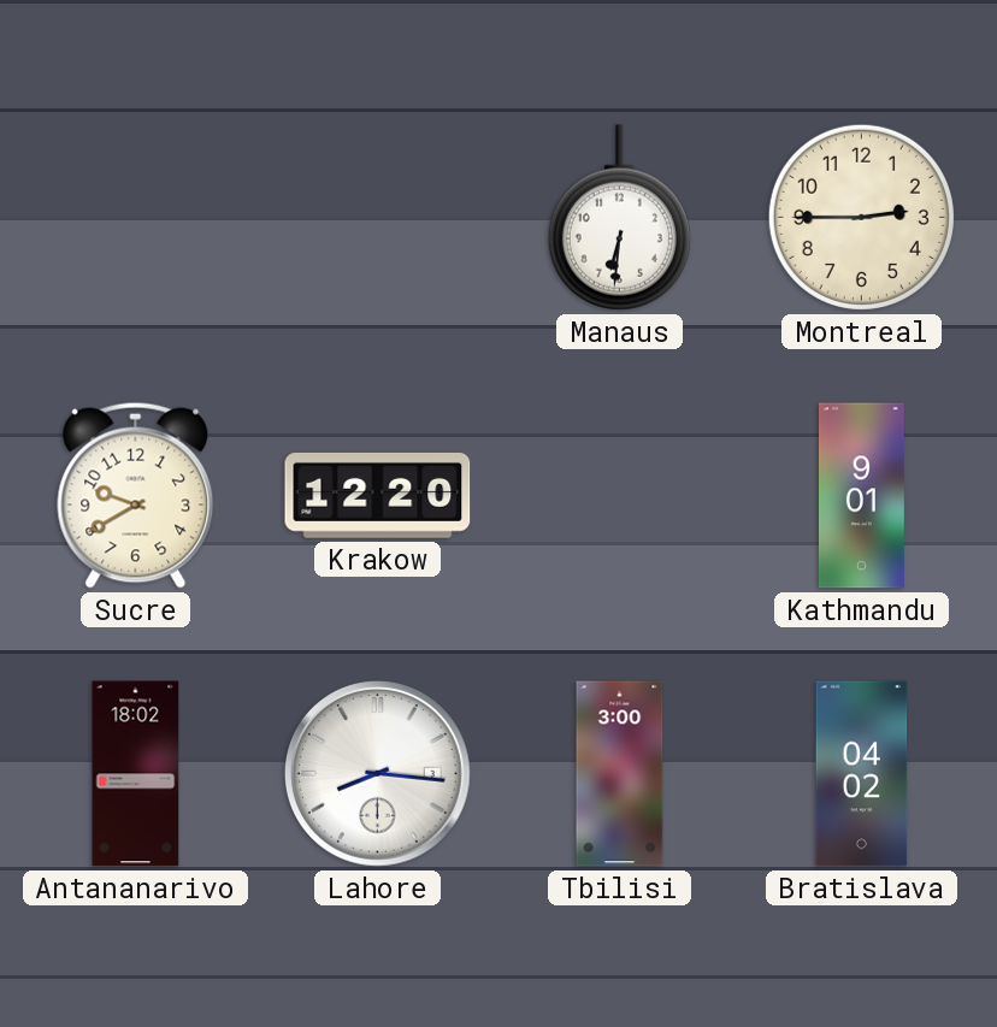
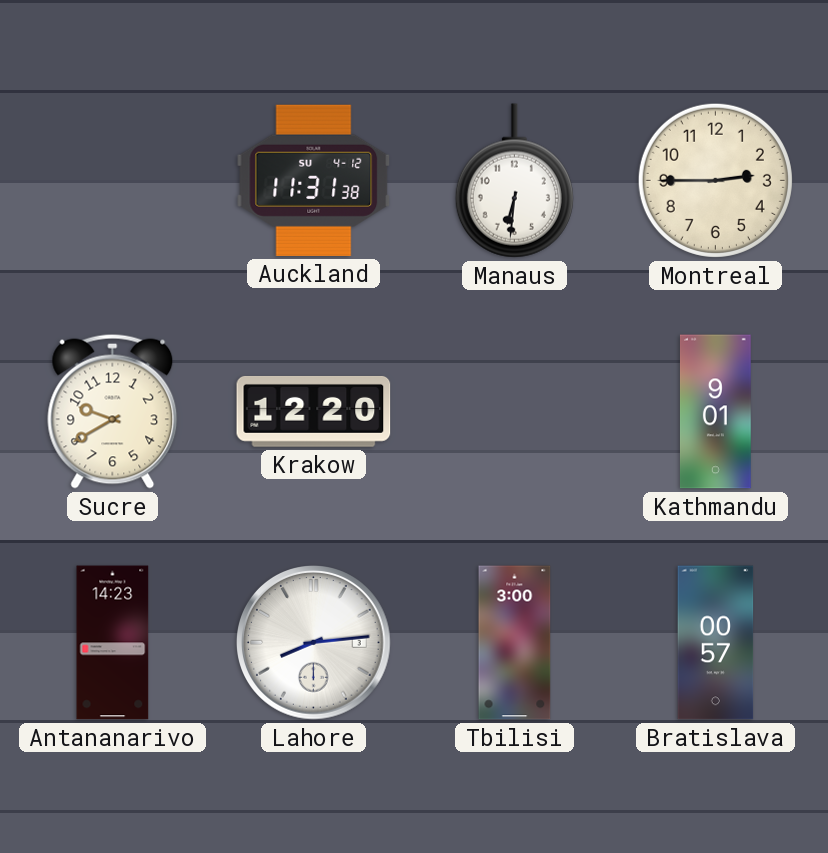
Auckland: none -> 11:31 (314, 180)
Antananarivo: 18:02 -> 14:23 (113, 643)
Lahore: 8:16 -> 8:14 (314, 643)
Bratislava: 04:02 -> 00:57 (716, 643)
